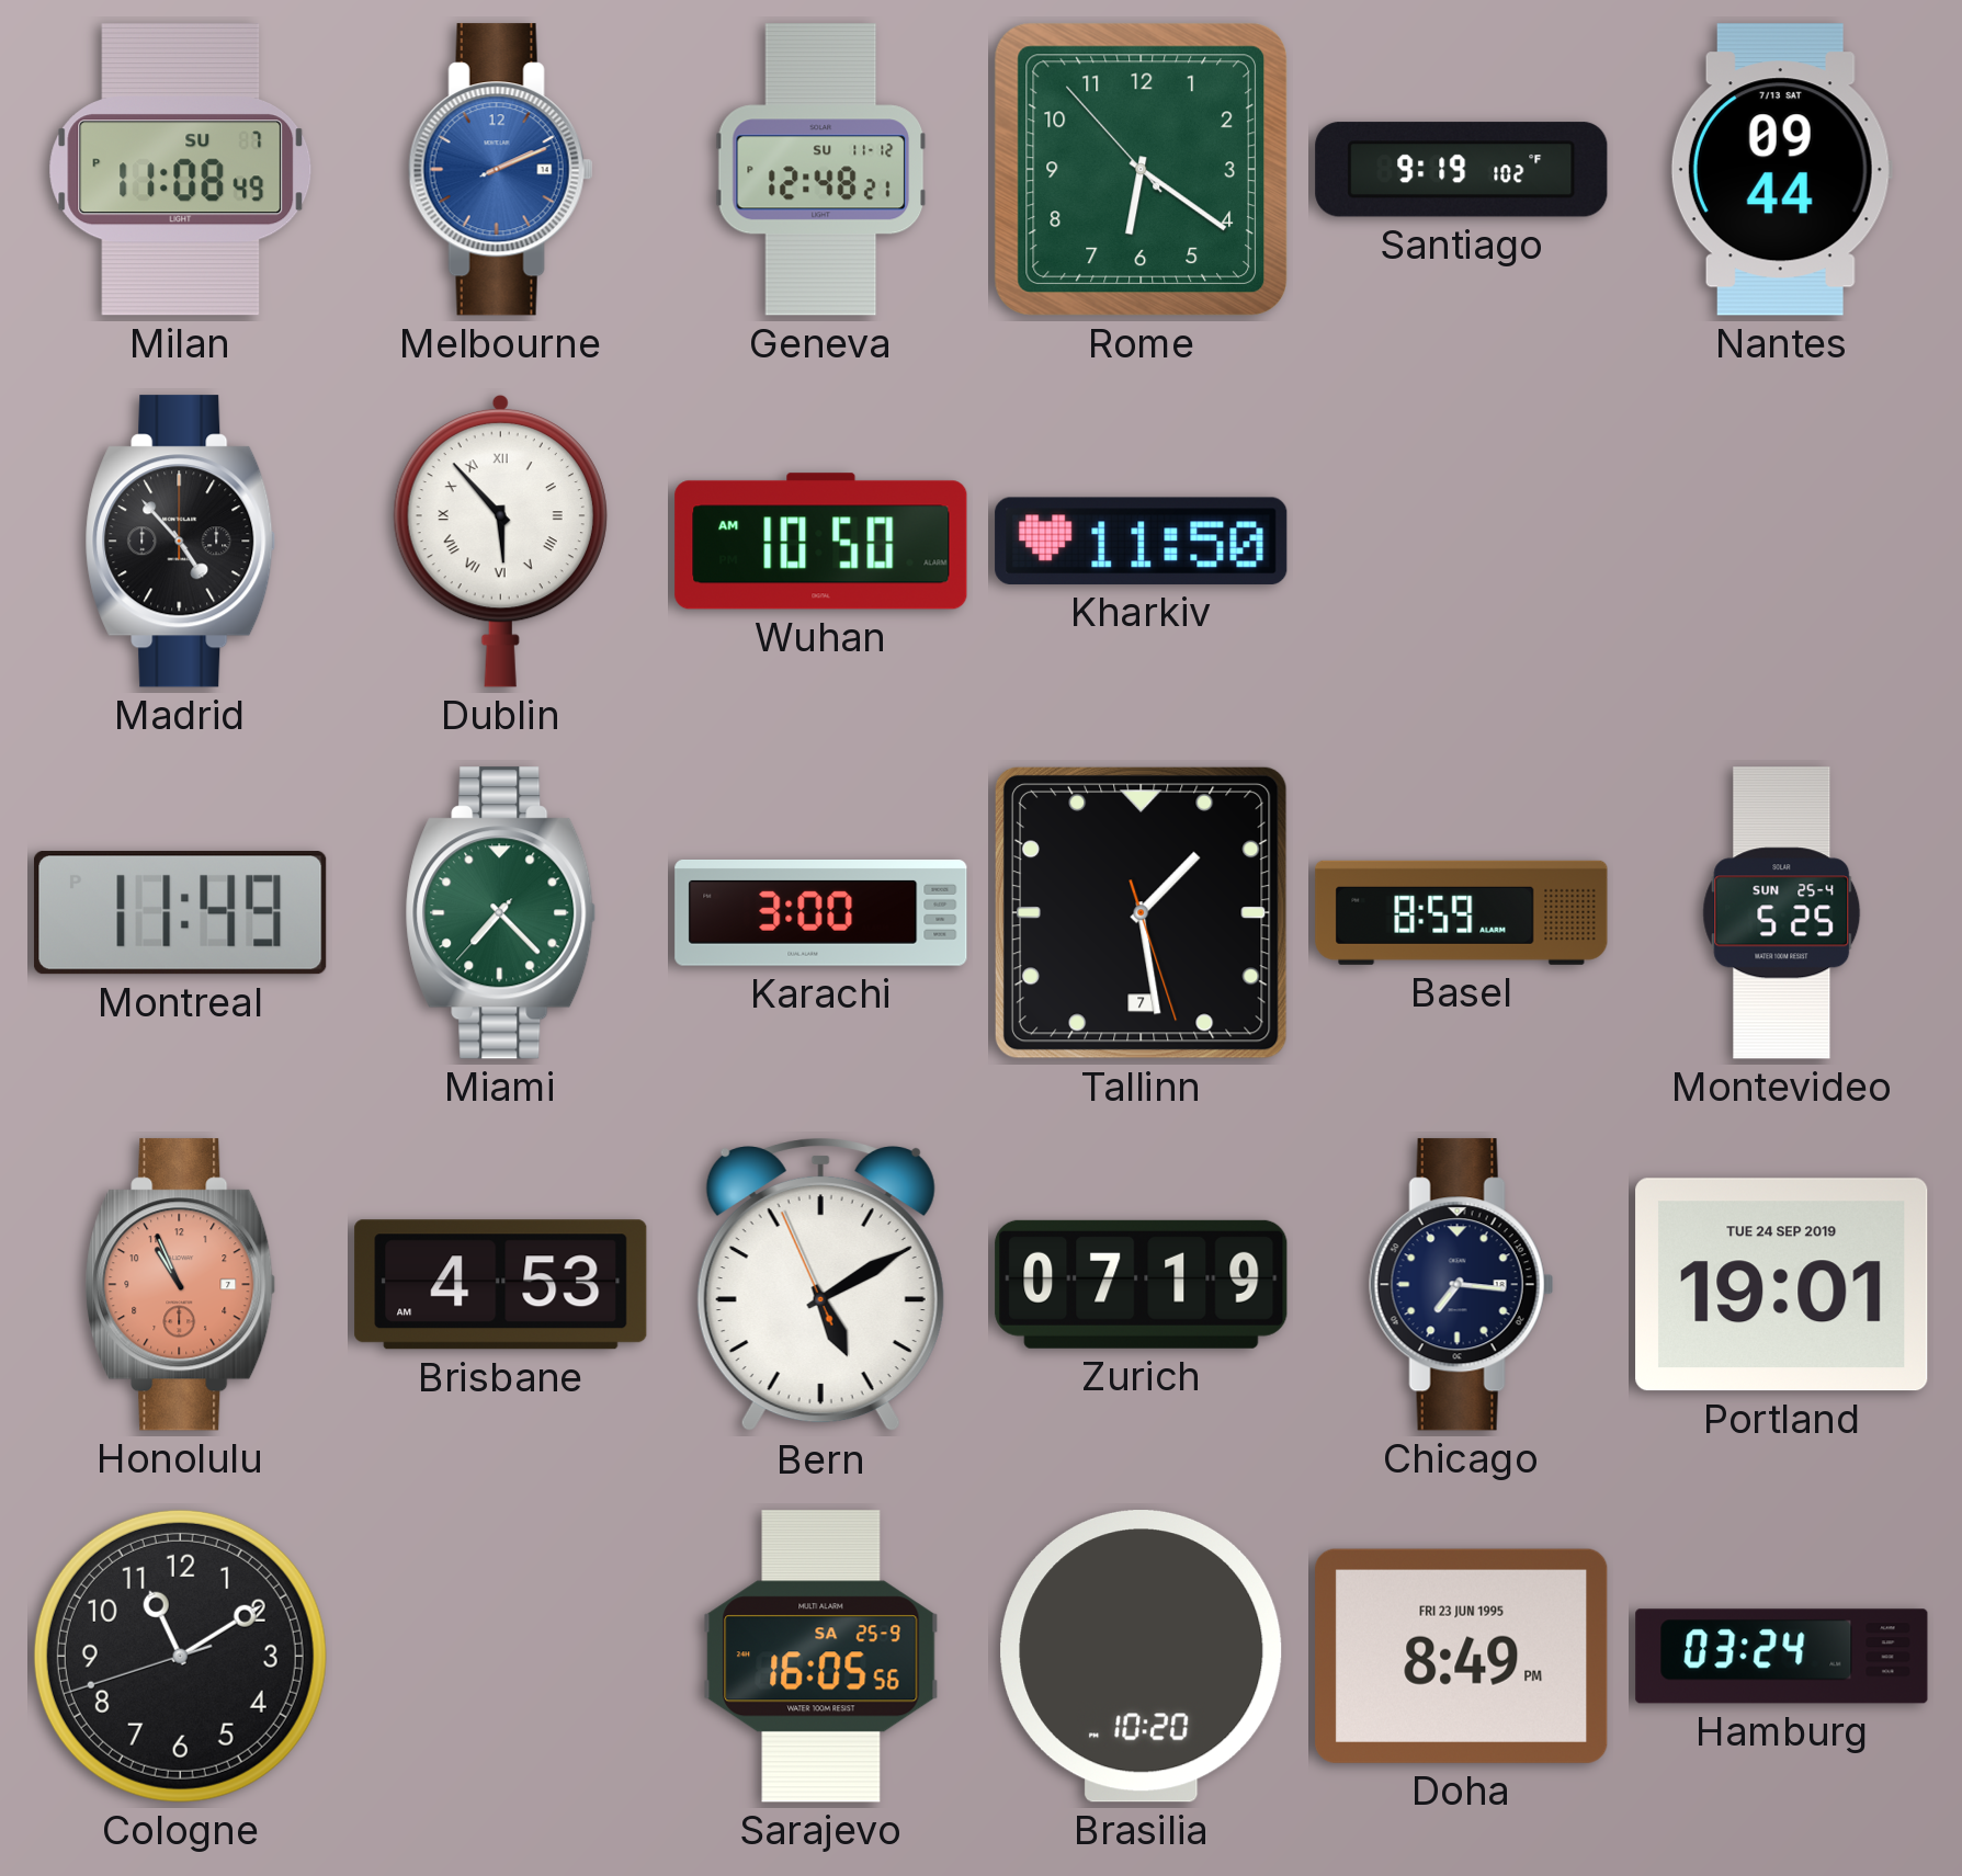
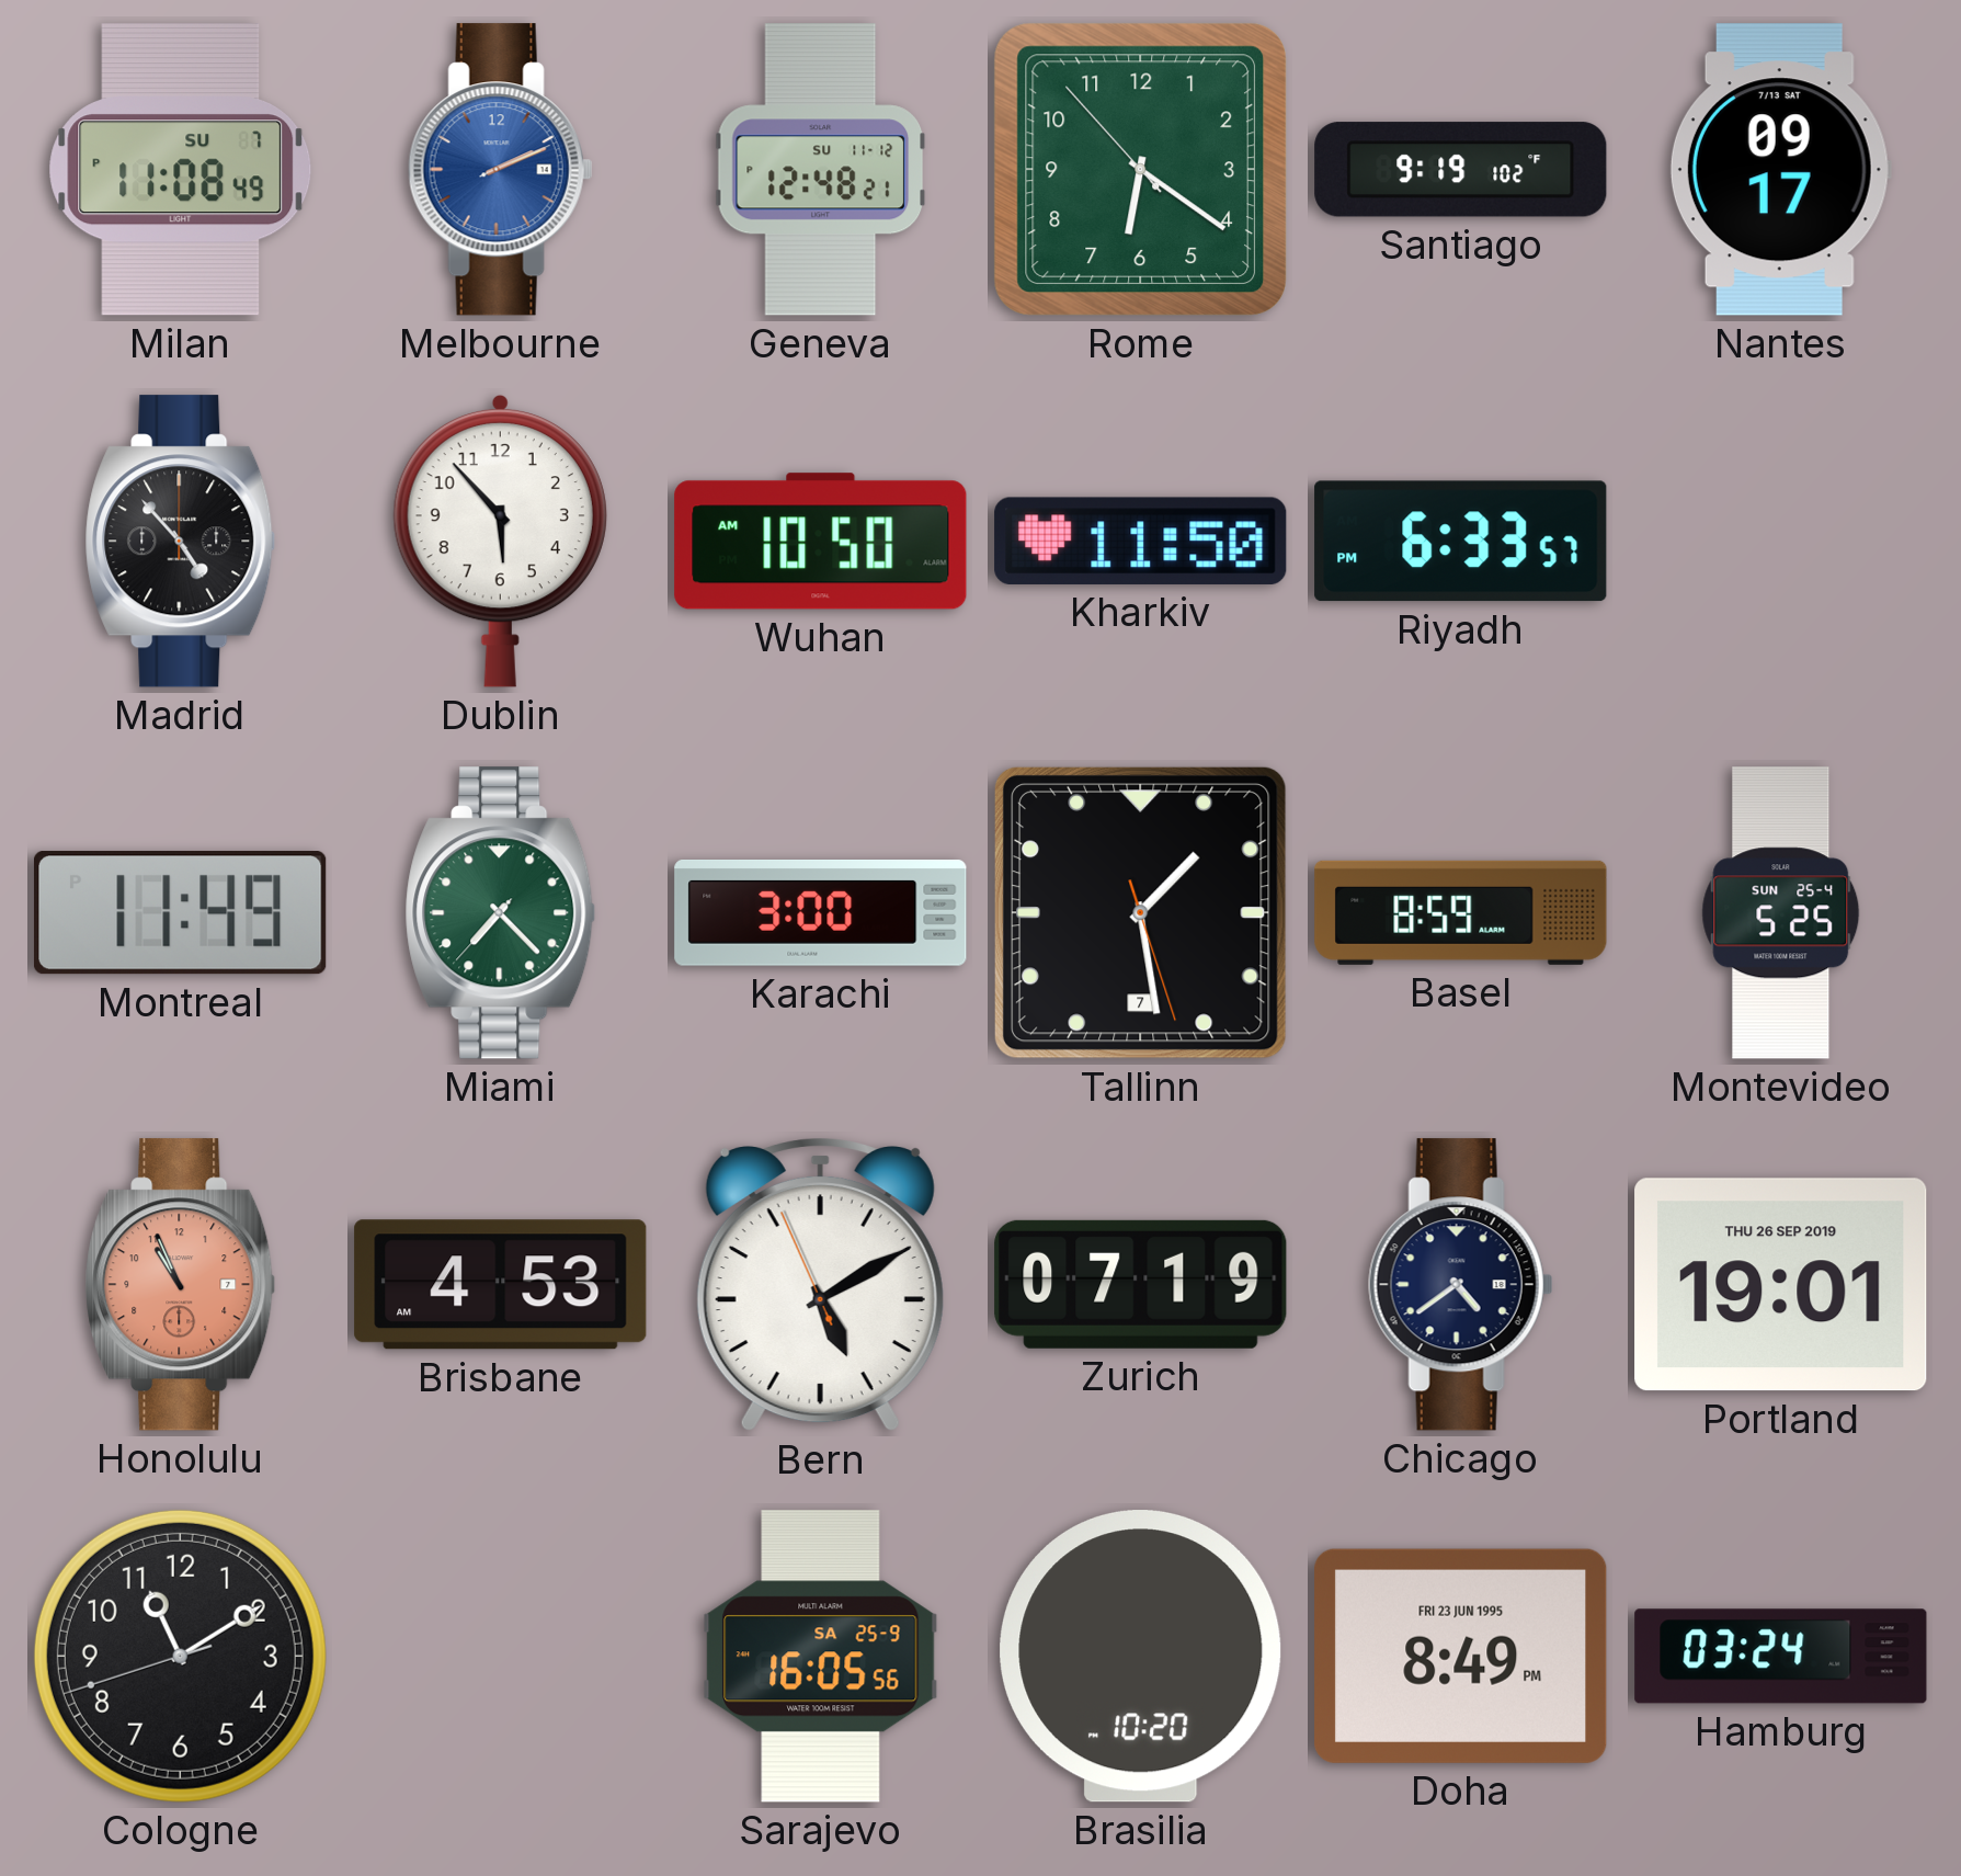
Nantes: 09:44 -> 09:17 (1780, 170)
Dublin numerals: Roman -> Arabic (500, 541)
Riyadh: none -> 6:33 (1461, 542)
Chicago: 7:16 -> 4:39 (1460, 1285)
Portland date: TUE 24 SEP 2019 -> THU 26 SEP 2019 (1781, 1285)
